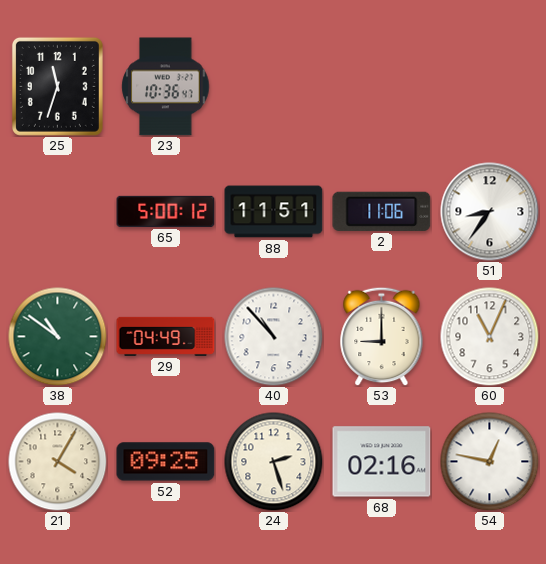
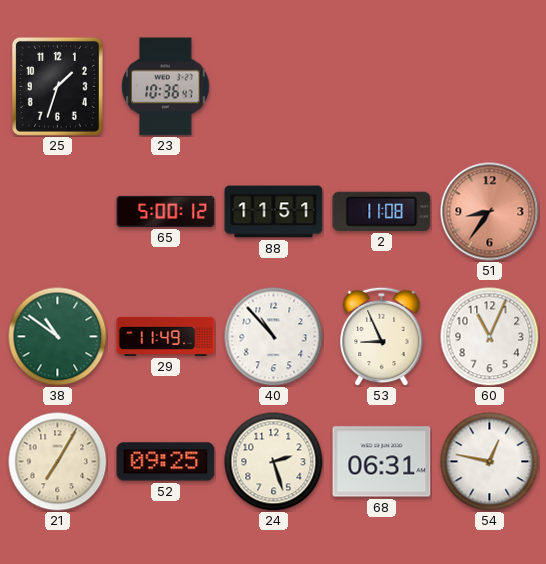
25: 11:33 -> 1:33 (57, 86)
2: 11:06 -> 11:08 (382, 211)
51 dial: white -> salmon (490, 212)
29: 04:49 -> 11:49 (166, 336)
53: 9:00 -> 8:56 (382, 336)
21: 4:05 -> 7:05 (58, 462)
68: 02:16 -> 06:31 (382, 462)
